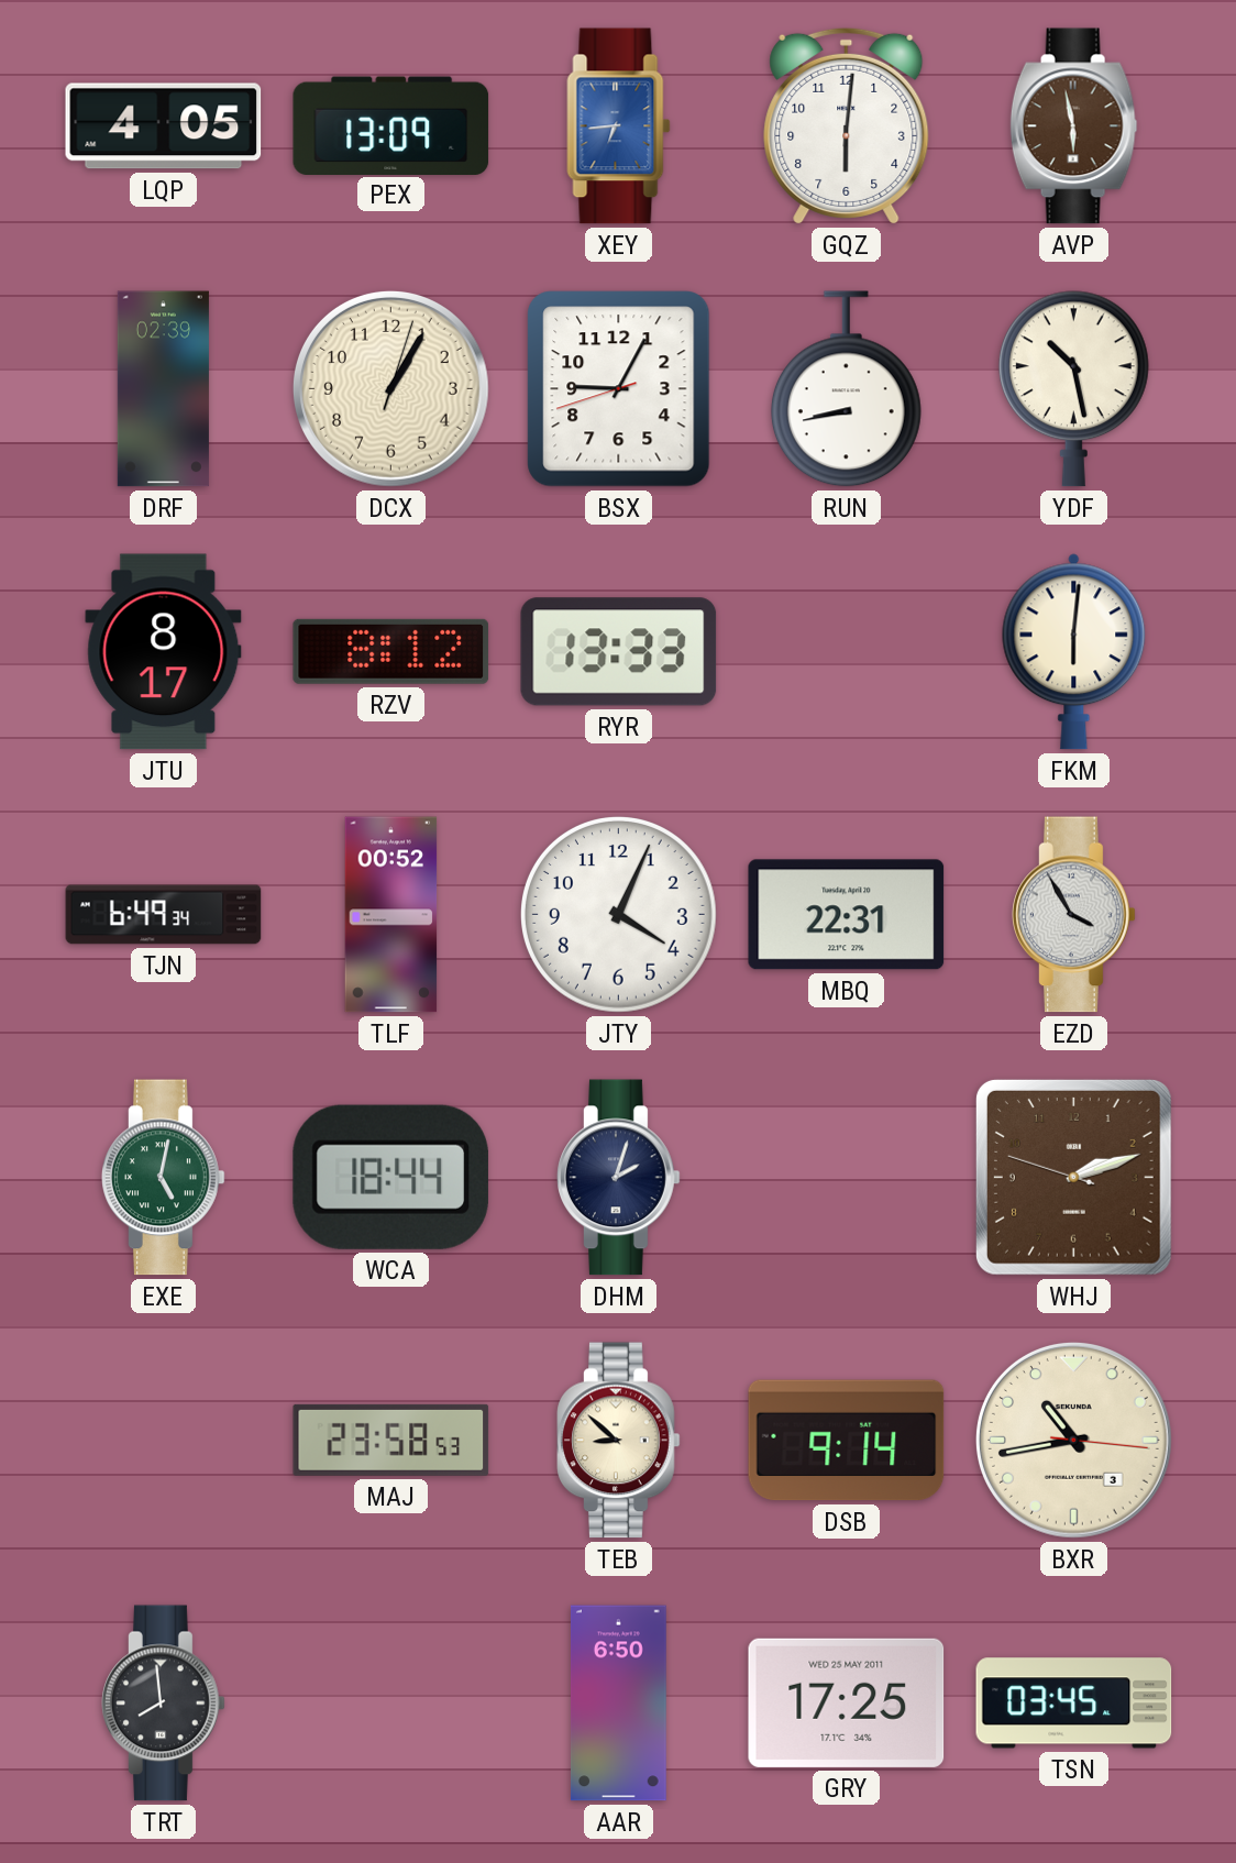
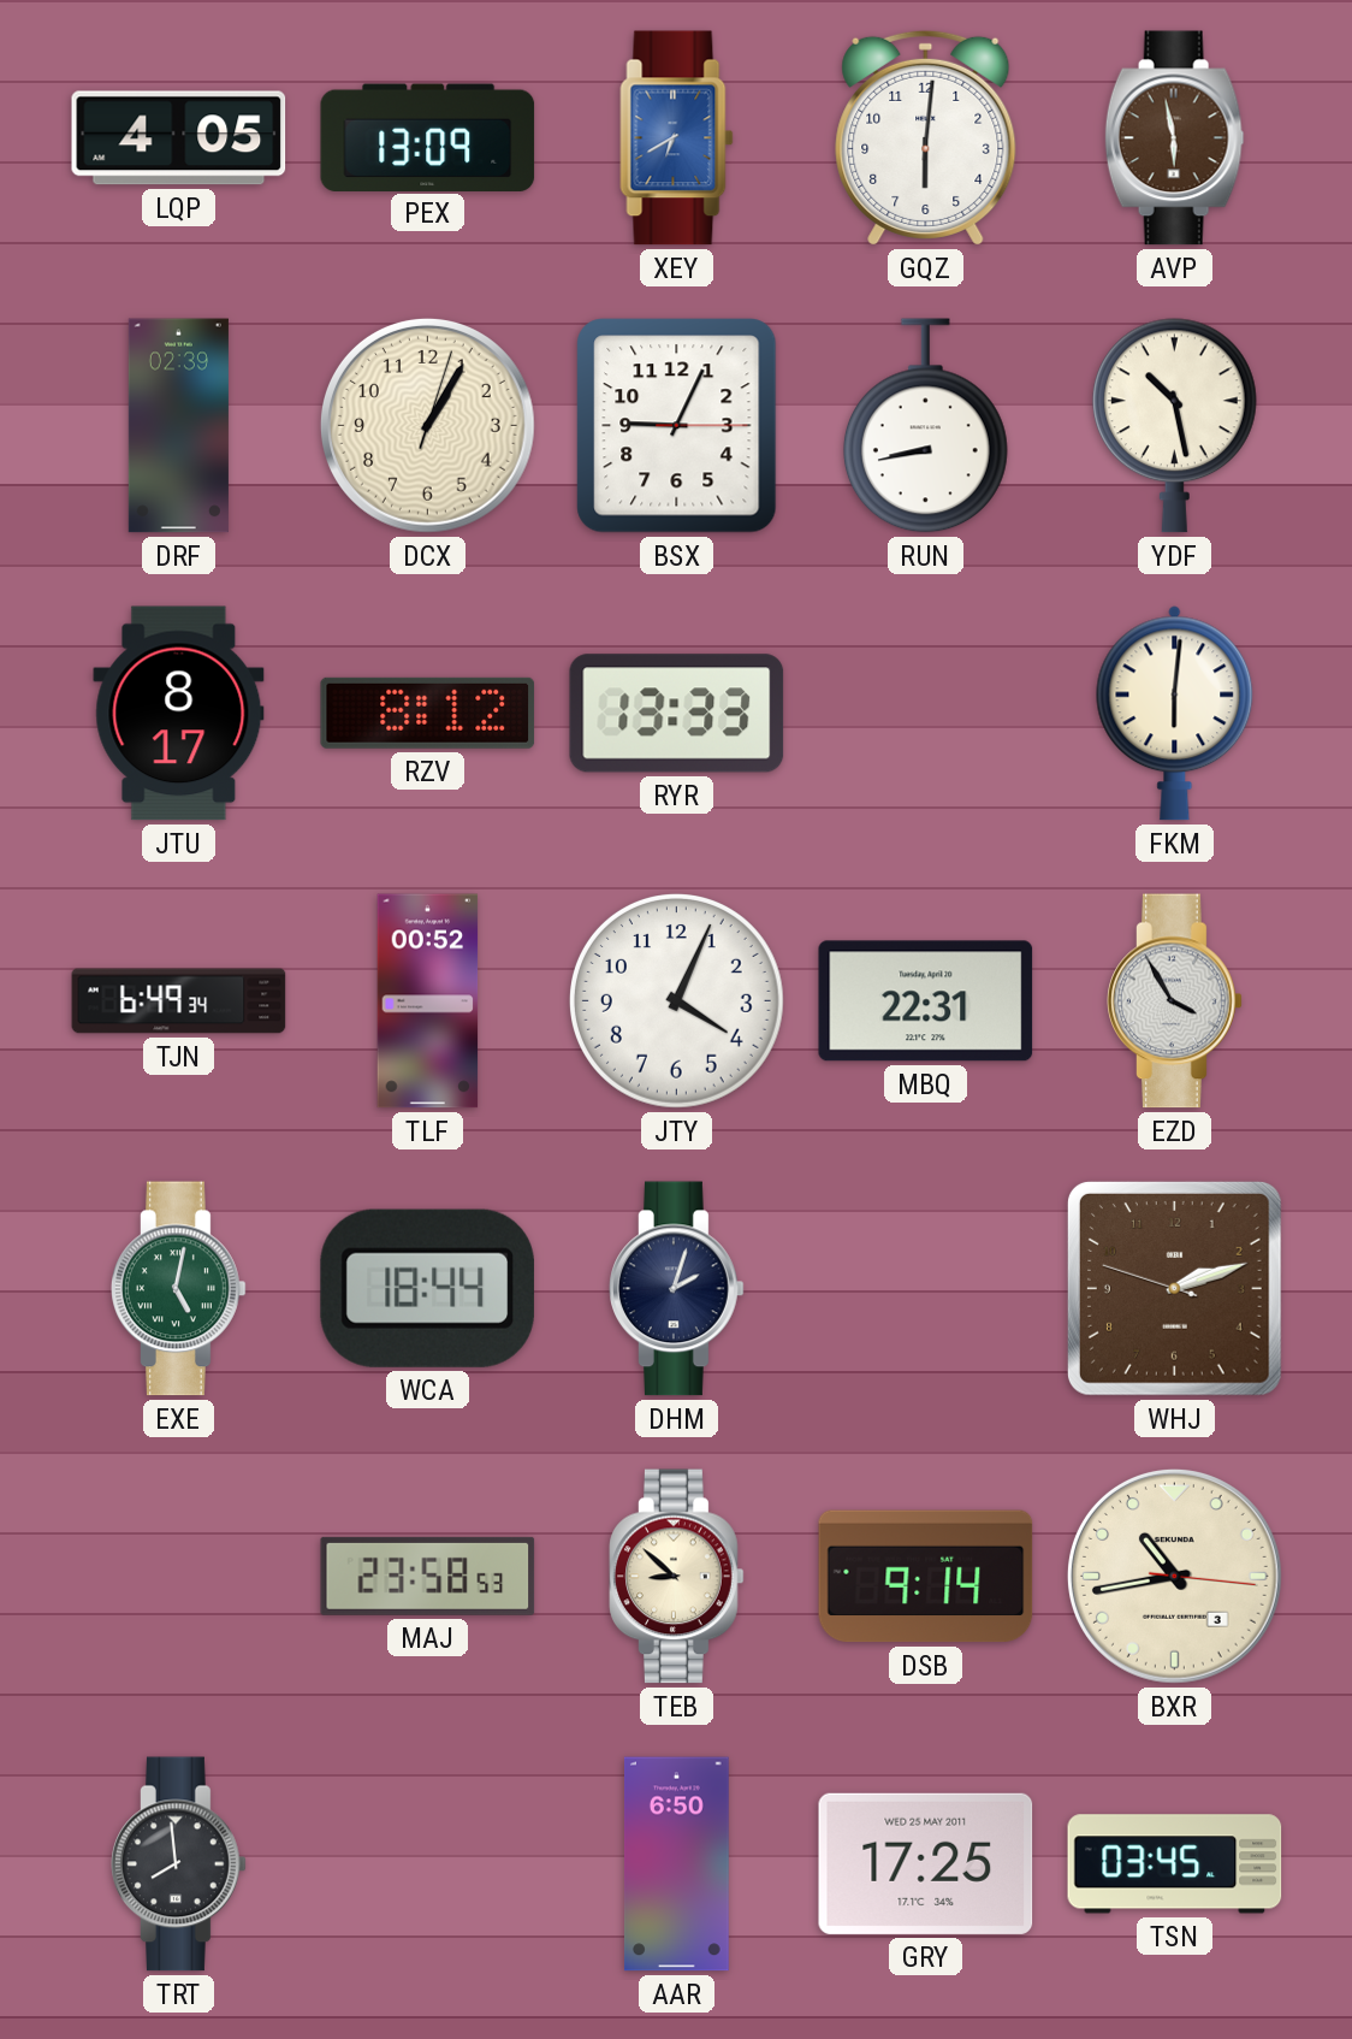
XEY: 6:44 -> 6:40 (677, 138)
BSX: 9:04:42 -> 9:04:15 (677, 426)
